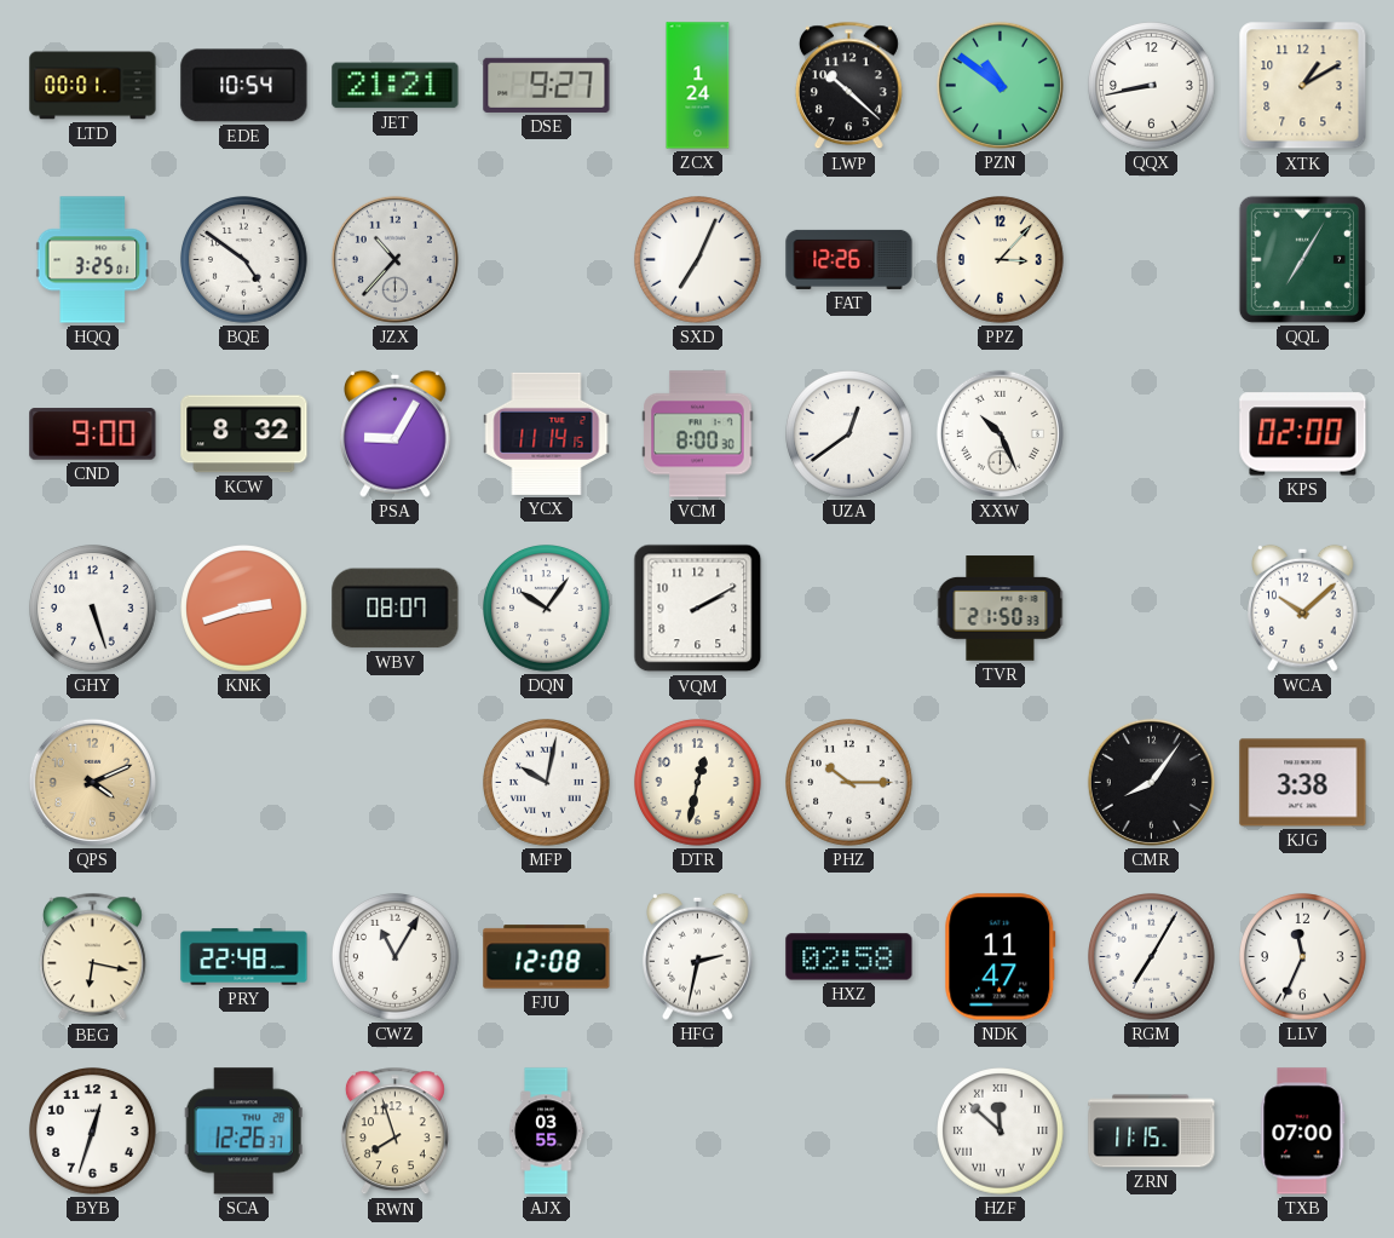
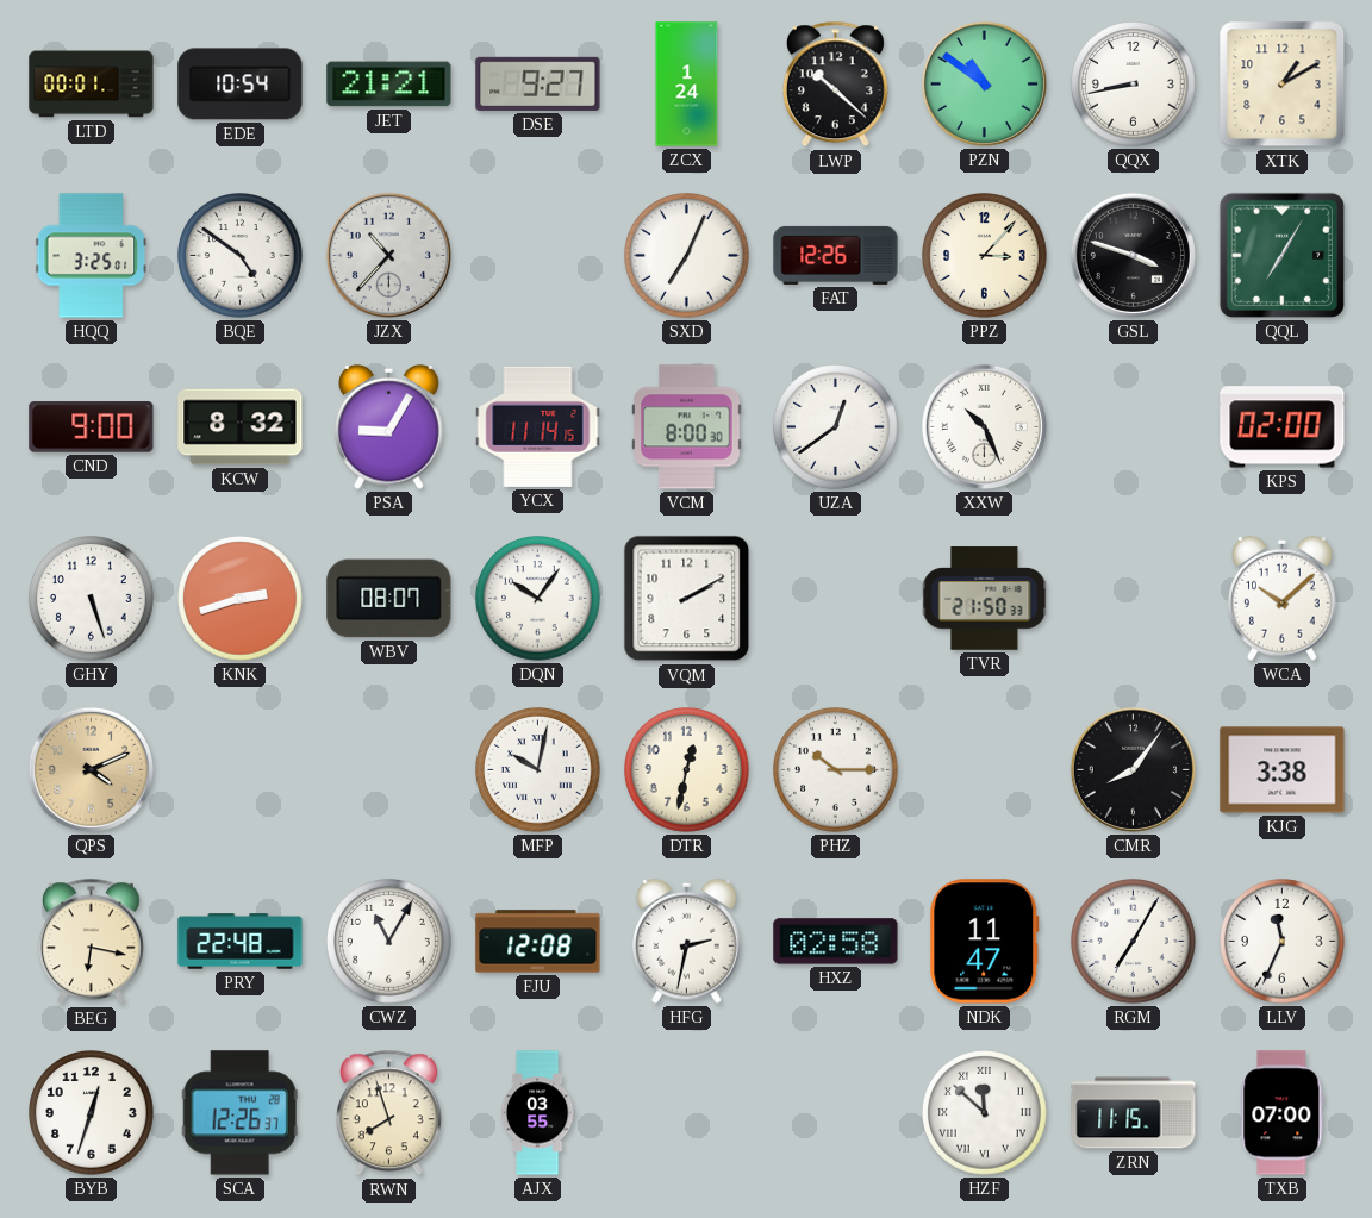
GSL: none -> 3:48 (1133, 255)
